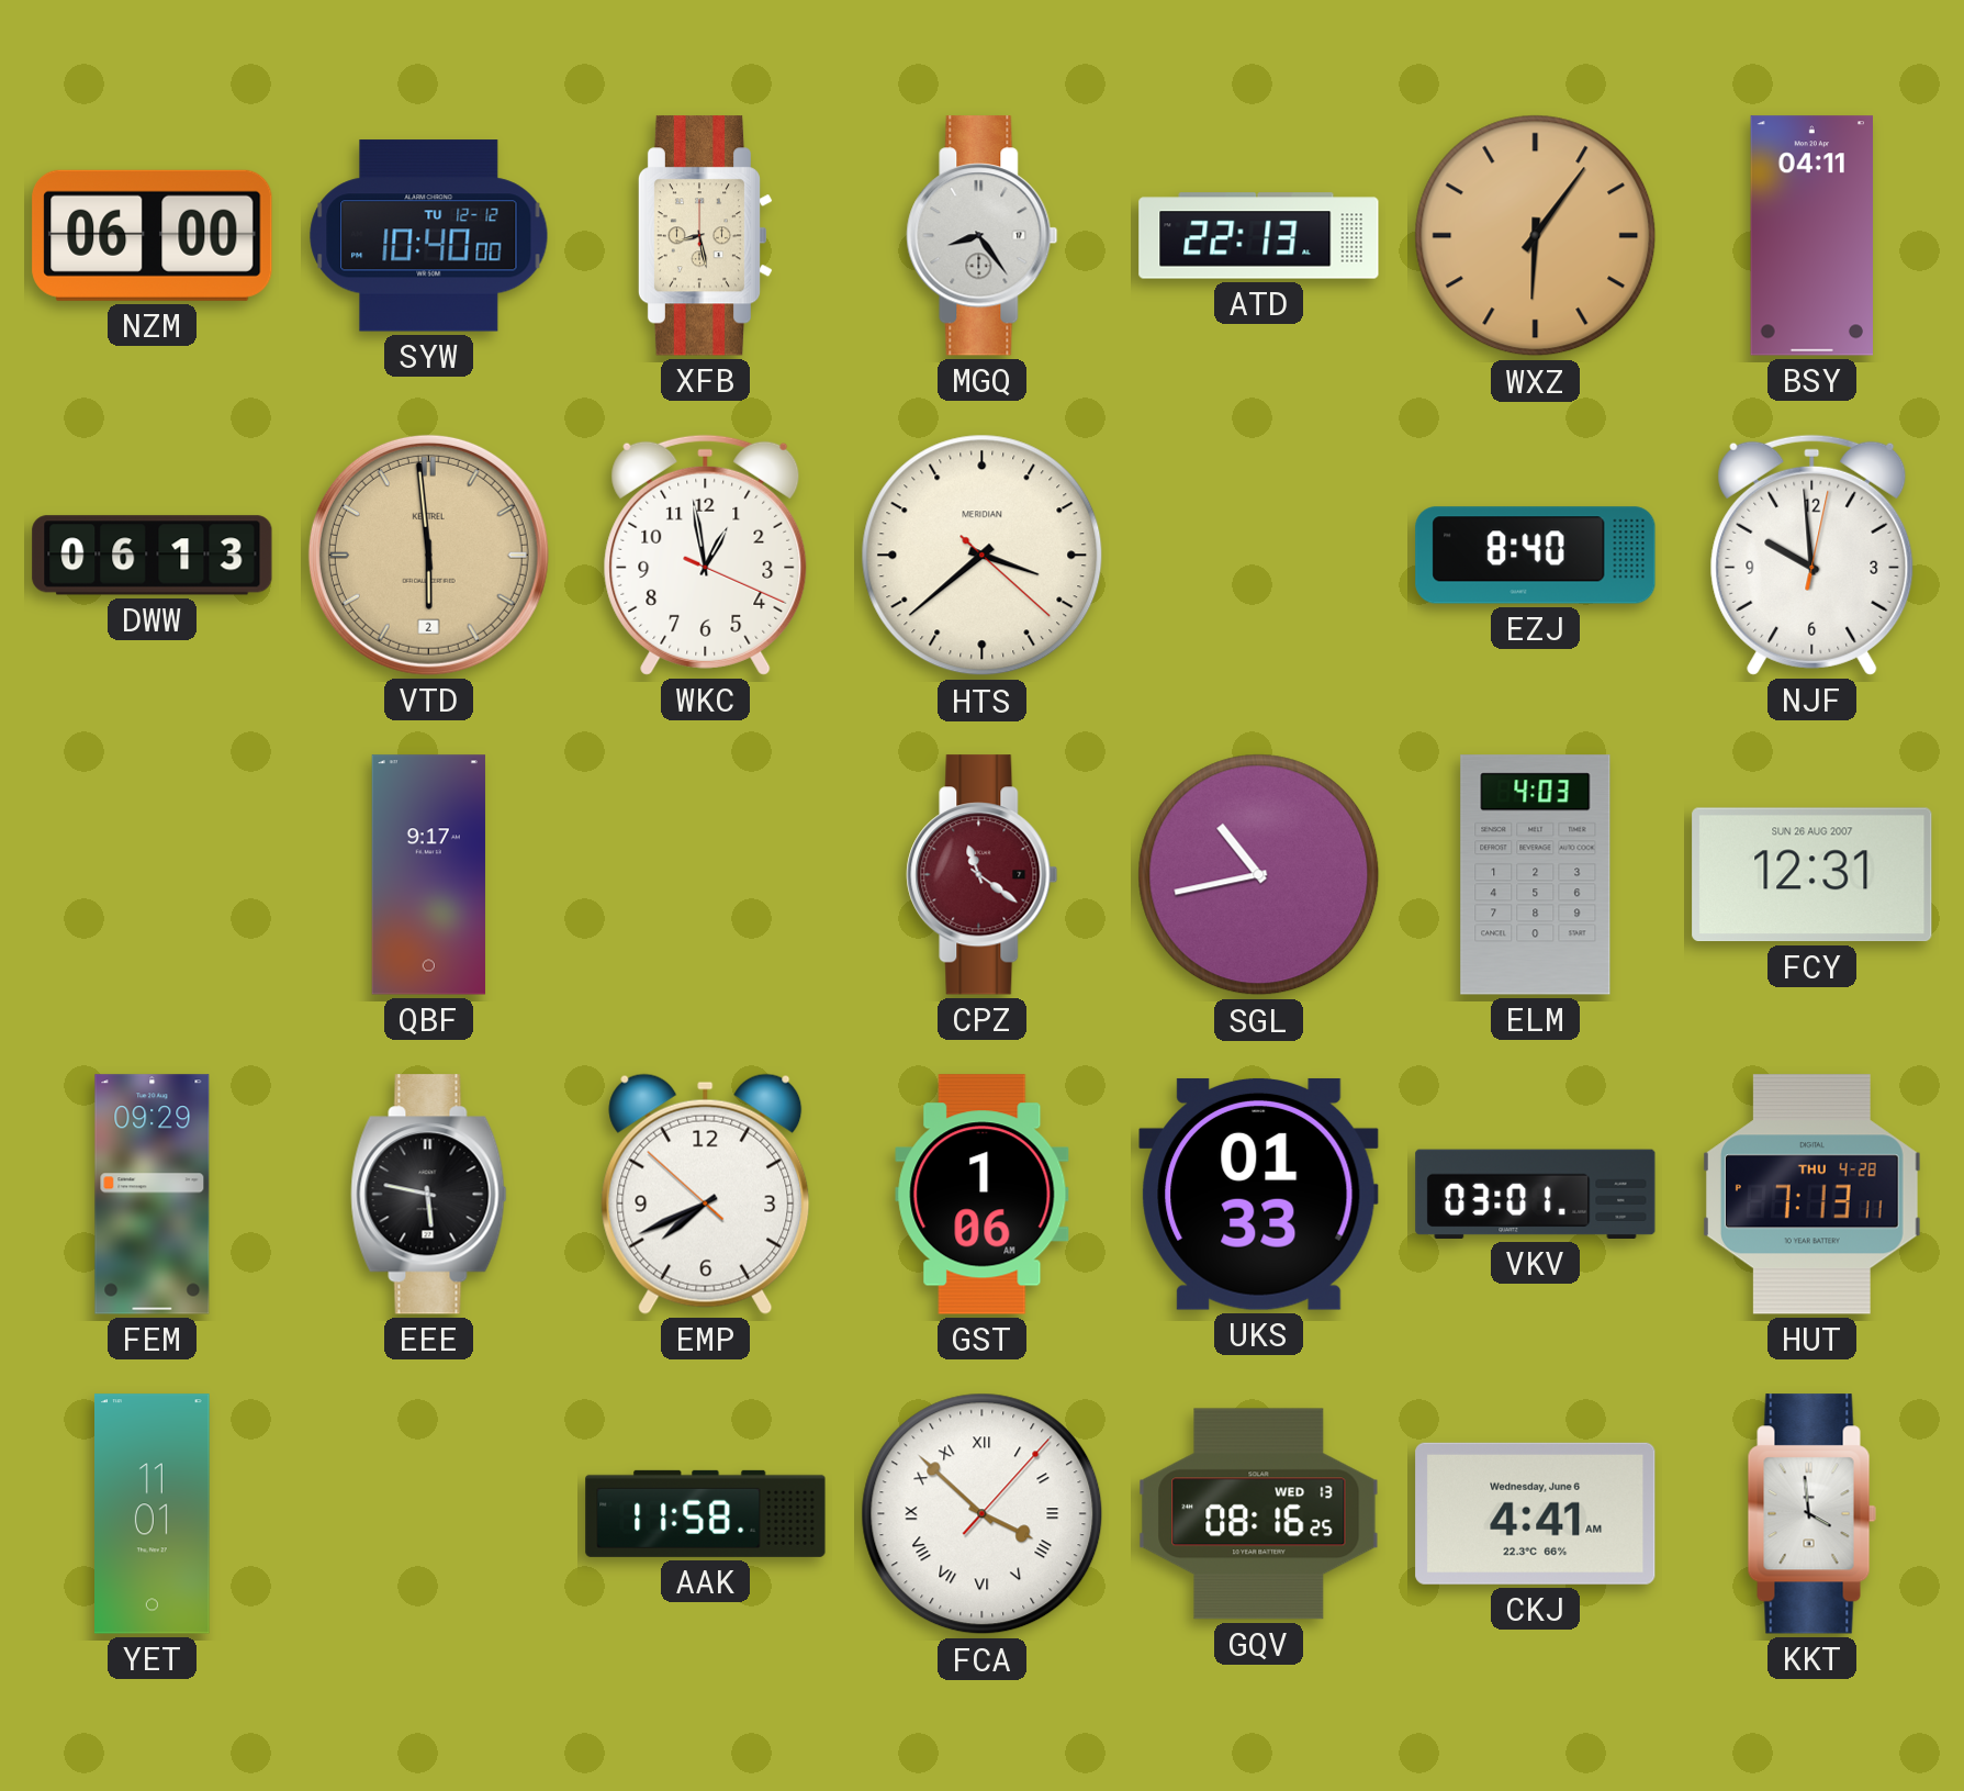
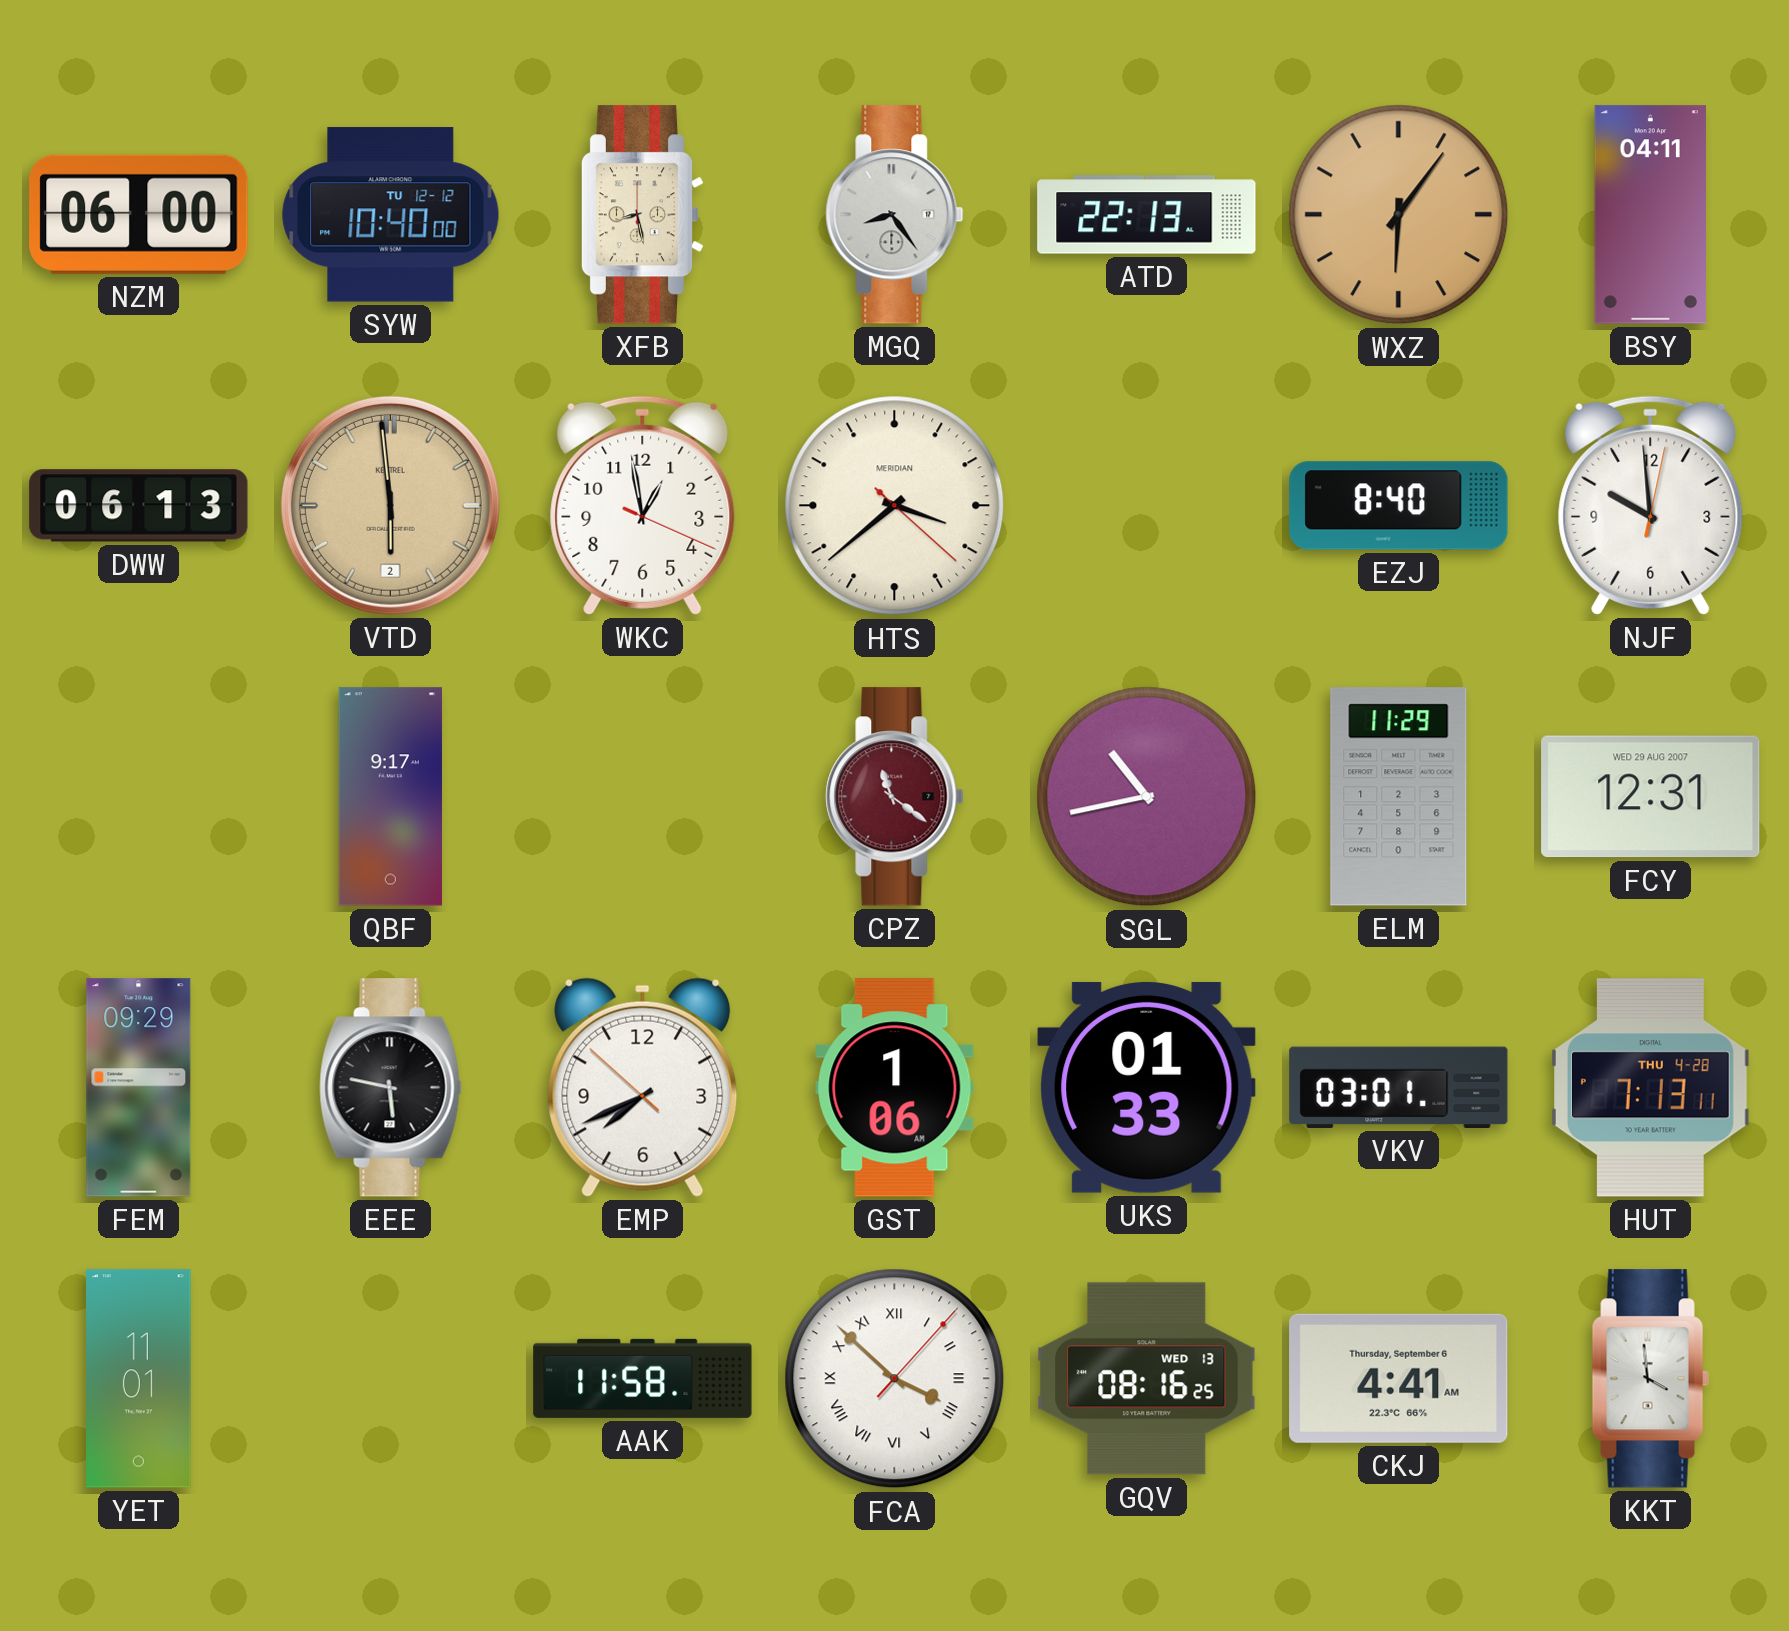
ELM: 4:03 -> 11:29 (1399, 797)
FCY date: SUN 26 AUG 2007 -> WED 29 AUG 2007 (1651, 797)
CKJ date: Wednesday, June 6 -> Thursday, September 6 (1399, 1378)
